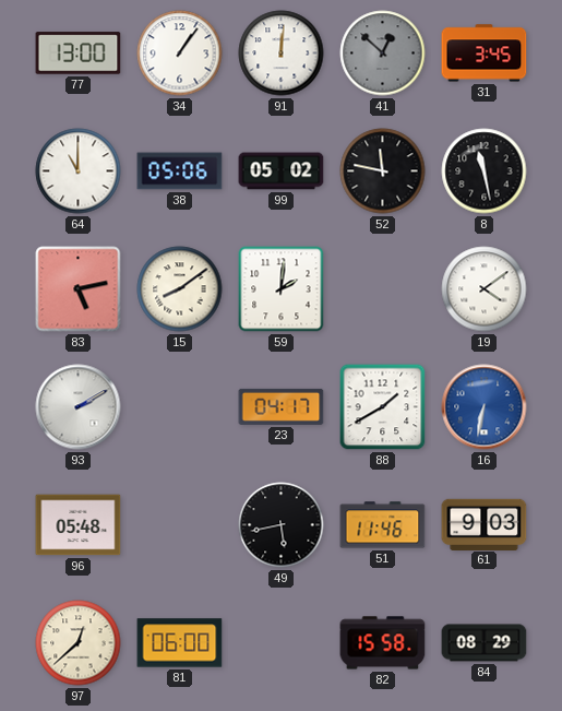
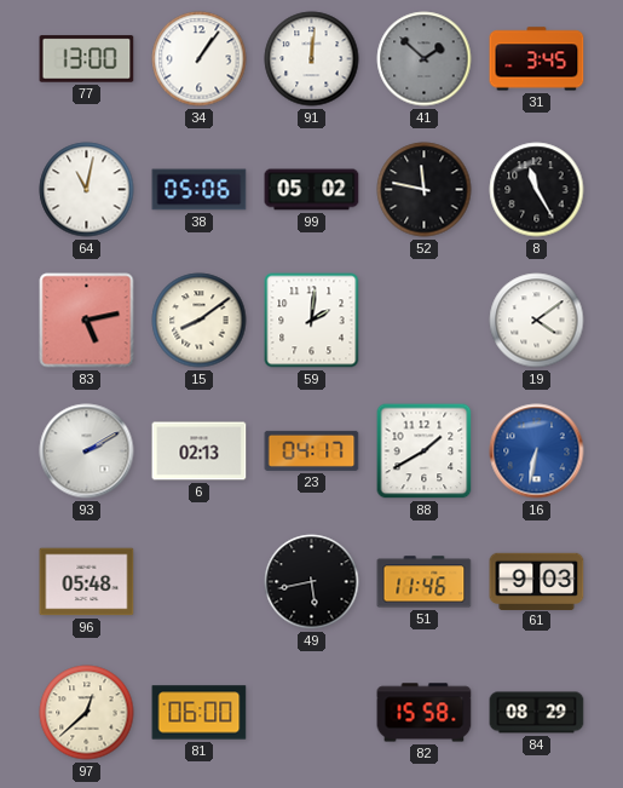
41: 12:52 -> 1:52 (425, 59)
64: 11:00 -> 11:02 (87, 190)
8: 11:28 -> 11:25 (537, 190)
6: none -> 02:13 (200, 451)
